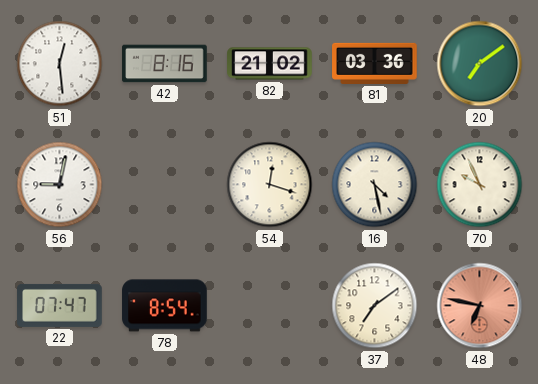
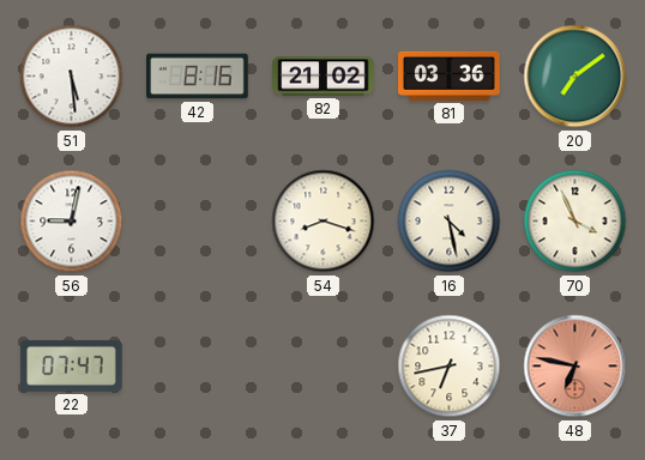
51: 12:29 -> 5:29 (72, 77)
54: 12:18 -> 8:18 (324, 222)
70: 9:56 -> 3:56 (575, 222)
78: 8:54 -> none (165, 306)
37: 7:09 -> 6:43 (450, 367)
